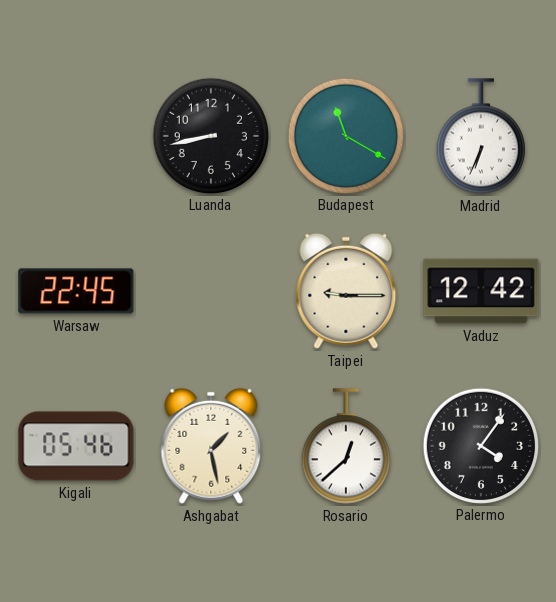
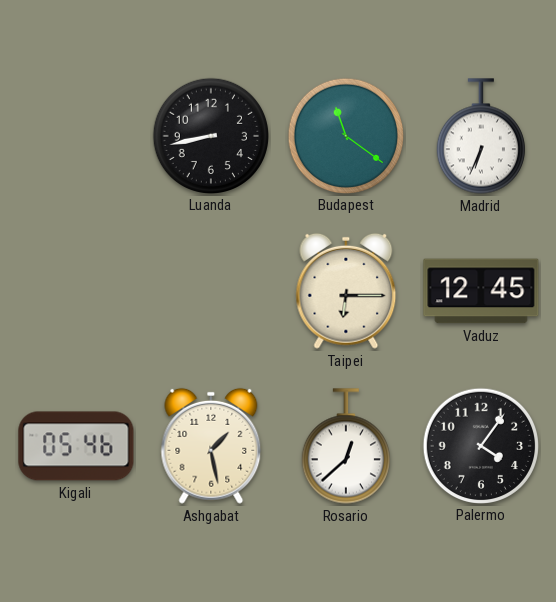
Budapest: 11:20 -> 11:21 (345, 135)
Warsaw: 22:45 -> none (76, 291)
Taipei: 9:15 -> 6:15 (346, 291)
Vaduz: 12:42 -> 12:45 (481, 291)
